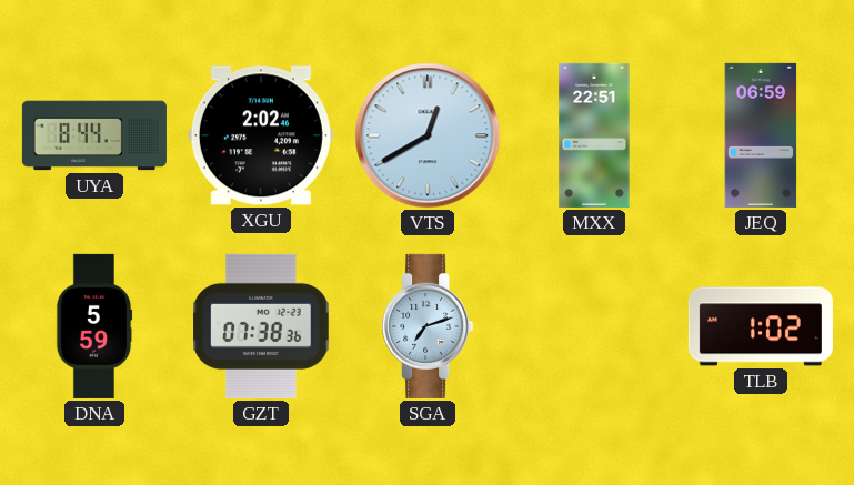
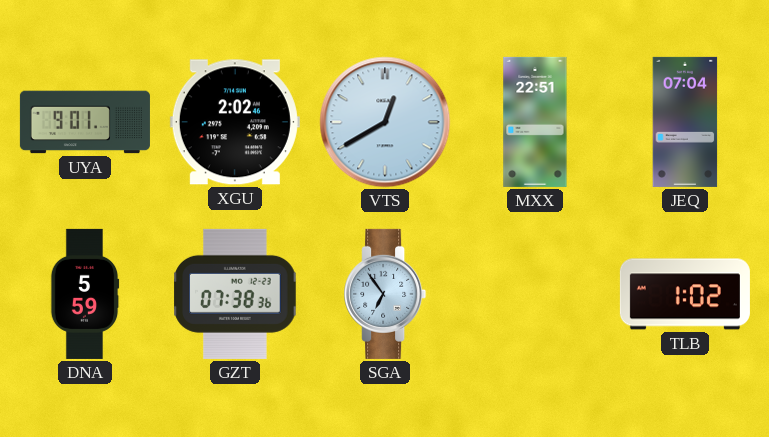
UYA: 8:44 -> 9:01 (85, 122)
JEQ: 06:59 -> 07:04 (685, 122)
SGA: 7:12 -> 6:54 (385, 294)
